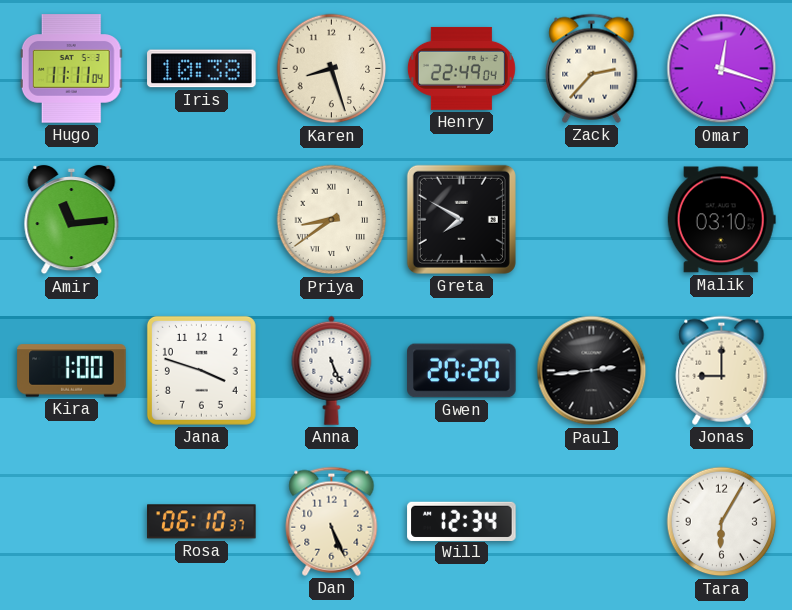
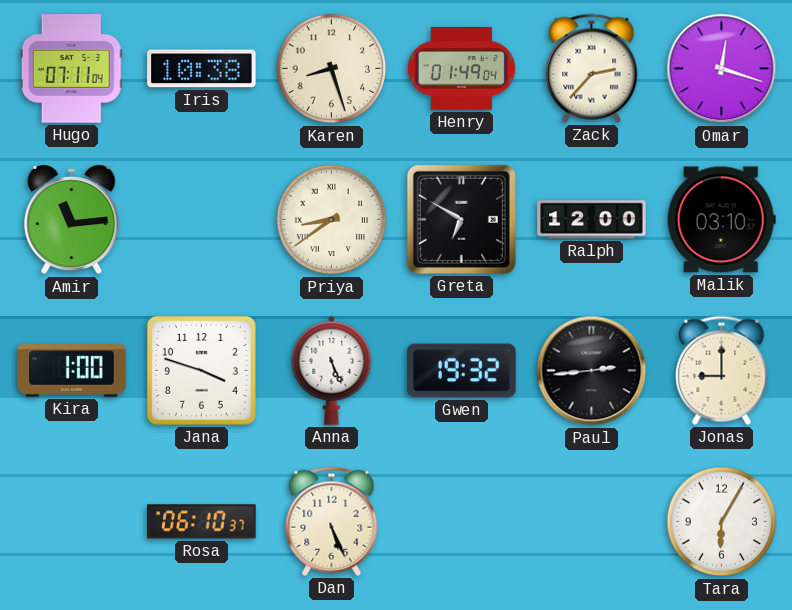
Hugo: 11:11 -> 07:11 (71, 69)
Henry: 22:49 -> 01:49 (461, 68)
Greta: 7:50 -> 6:50 (461, 219)
Ralph: none -> 12:00 (592, 220)
Gwen: 20:20 -> 19:32 (462, 371)
Will: 12:34 -> none (462, 521)
